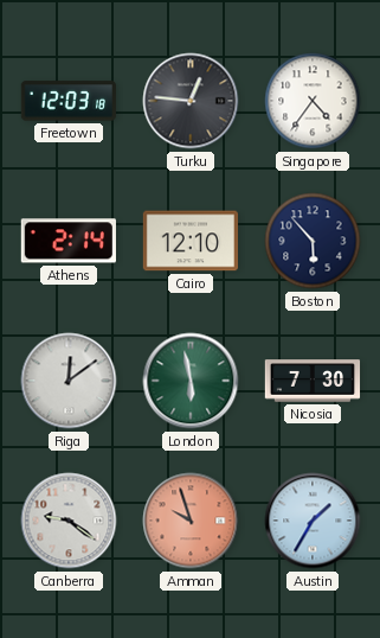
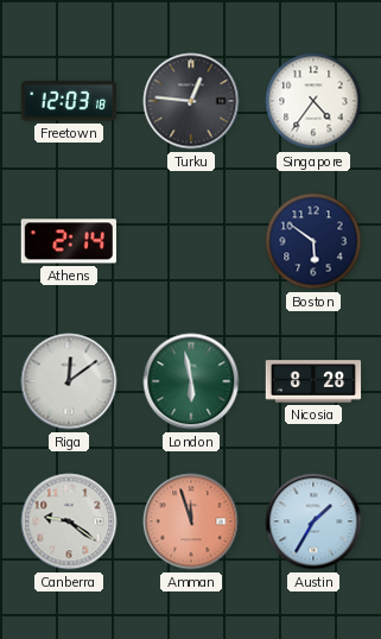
Cairo: 12:10 -> none (189, 241)
Boston: 5:53 -> 5:51 (313, 241)
Nicosia: 7:30 -> 8:28 (313, 381)
Amman: 9:57 -> 11:57 (191, 521)
